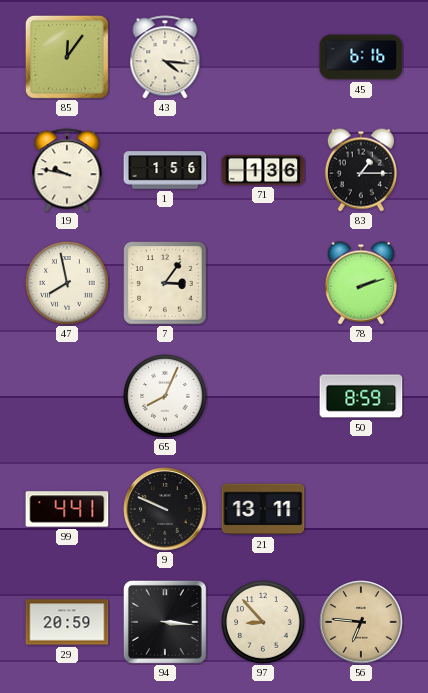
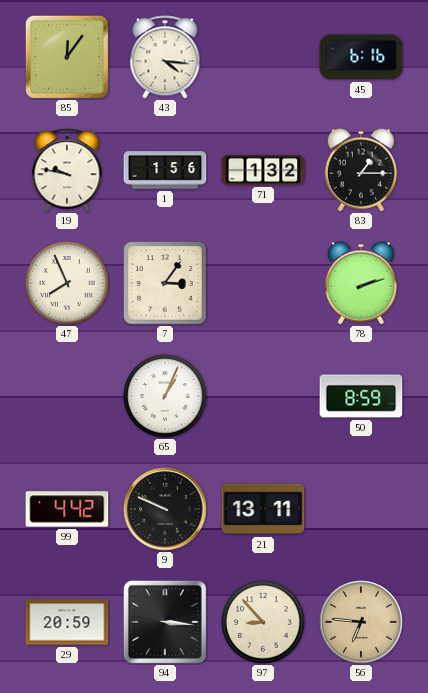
71: 1:36 -> 1:32 (263, 170)
47: 7:58 -> 7:56 (67, 283)
65: 8:04 -> 1:04 (165, 396)
99: 4:41 -> 4:42 (67, 509)
